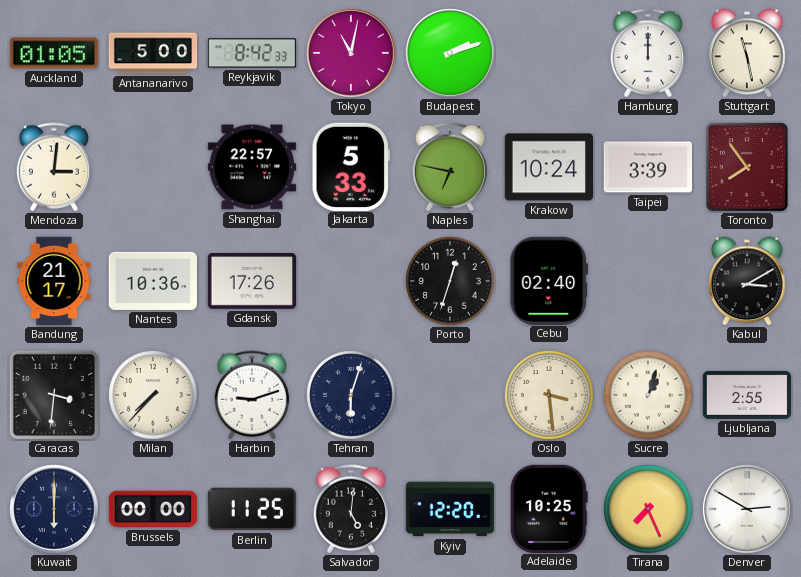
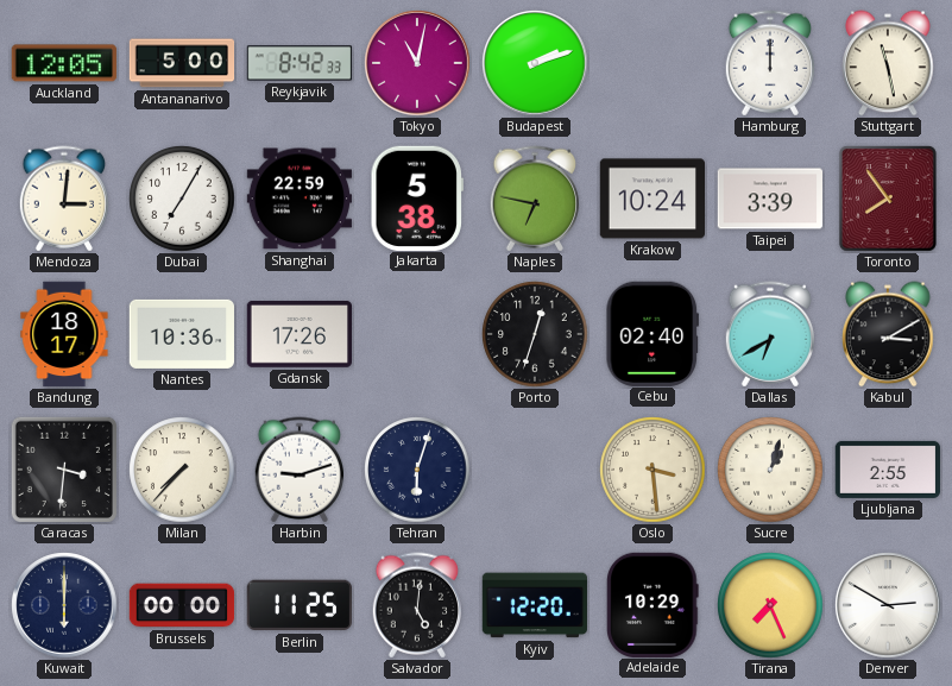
Auckland: 01:05 -> 12:05 (63, 63)
Dubai: none -> 7:05 (182, 199)
Shanghai: 22:57 -> 22:59 (298, 199)
Jakarta: 5:33 -> 5:38 (416, 197)
Bandung: 21:17 -> 18:17 (64, 334)
Dallas: none -> 6:40 (769, 334)
Adelaide: 10:25 -> 10:29 (652, 604)
